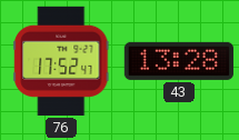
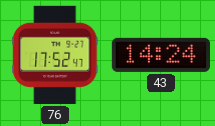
43: 13:28 -> 14:24 (161, 55)
